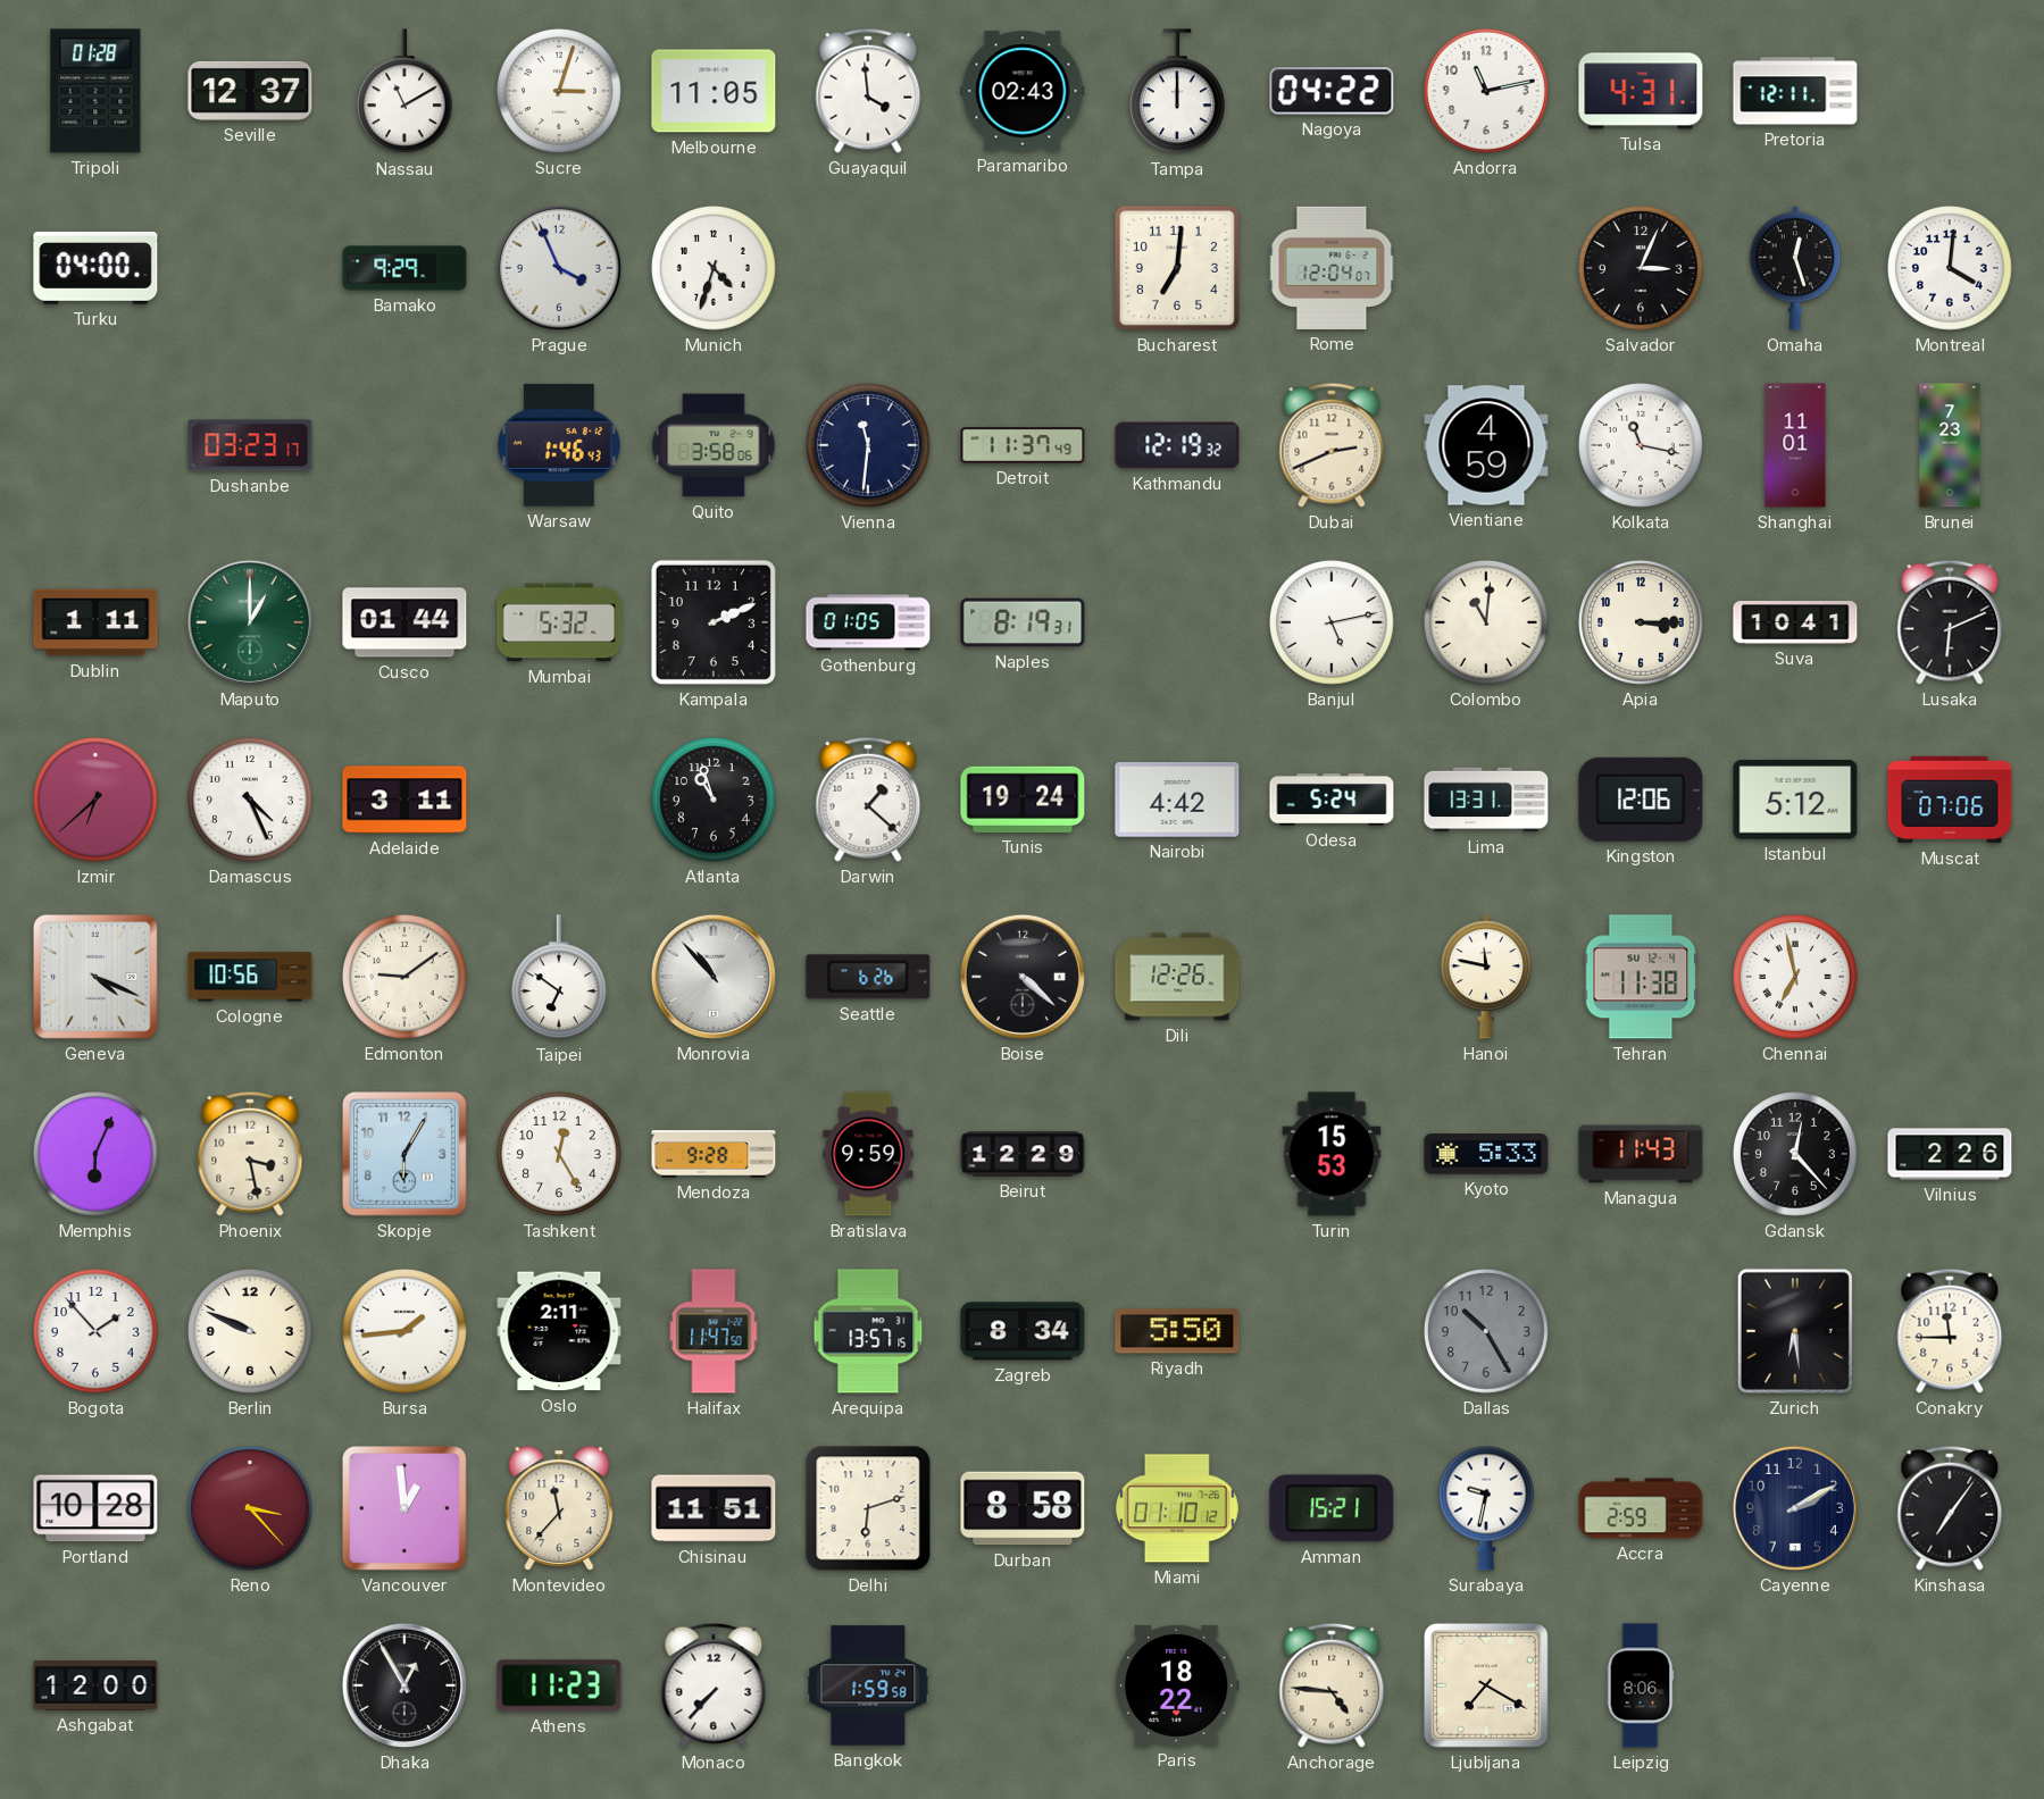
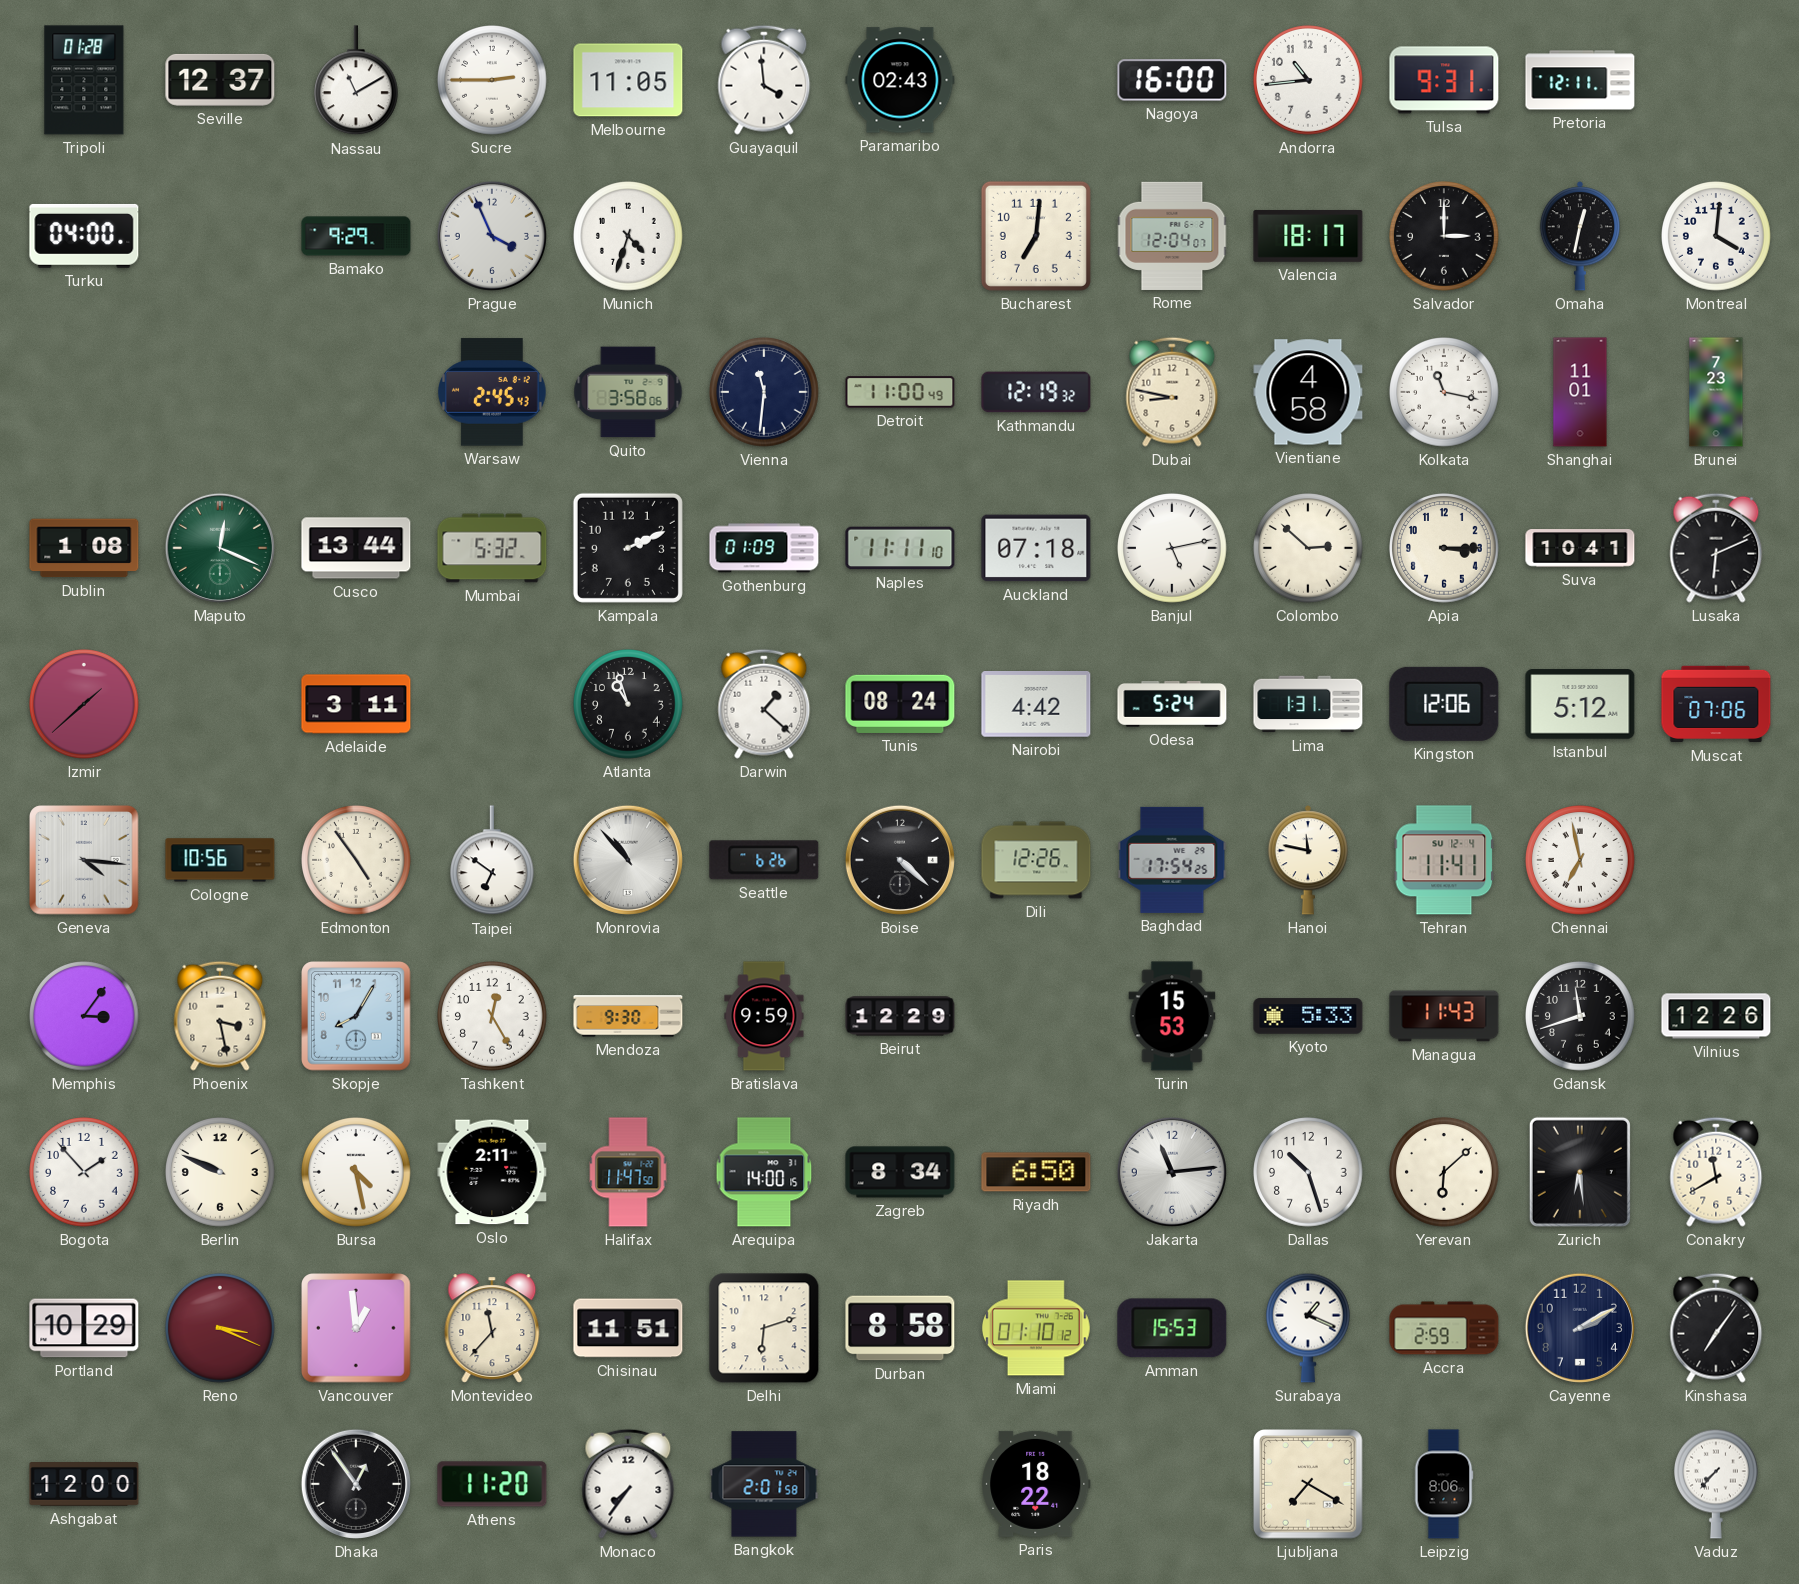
Sucre: 3:03 -> 2:45 (493, 81)
Tampa: 12:00 -> none (1178, 92)
Nagoya: 04:22 -> 16:00 (1172, 80)
Andorra: 11:13 -> 10:44 (1309, 81)
Tulsa: 4:31 -> 9:31 (1444, 80)
Valencia: none -> 18:17 (1308, 236)
Salvador: 3:04 -> 3:00 (1445, 237)
Omaha: 12:27 -> 12:32 (1580, 236)
Dushanbe: 03:23 -> none (250, 445)
Warsaw: 1:46 -> 2:45 (493, 392)
Detroit: 11:37 -> 11:00 (900, 392)
Dubai: 2:41 -> 8:47 (1172, 392)
Vientiane: 4:59 -> 4:58 (1308, 392)
Dublin: 1:11 -> 1:08 (84, 548)
Maputo: 1:00 -> 12:19 (220, 548)
Cusco: 01:44 -> 13:44 (356, 548)
Gothenburg: 01:05 -> 01:09 (764, 548)
Naples: 8:19 -> 11:11 (900, 548)
Auckland: none -> 07:18 (1036, 548)
Colombo: 11:01 -> 2:52 (1309, 549)
Izmir: 6:38 -> 1:38 (85, 705)
Damascus: 4:26 -> none (251, 801)
Tunis: 19:24 -> 08:24 (900, 704)
Lima: 13:31 -> 1:31 (1308, 704)
Geneva: 4:19 -> 4:16 (85, 861)
Edmonton: 9:09 -> 4:54 (357, 861)
Baghdad: none -> 17:54 (1172, 860)
Tehran: 11:38 -> 11:41 (1444, 860)
Memphis: 6:04 -> 3:06 (85, 1017)
Skopje: 6:05 -> 8:05 (357, 1017)
Mendoza: 9:28 -> 9:30 (628, 1016)
Gdansk: 12:23 -> 11:42 (1581, 1017)
Vilnius: 2:26 -> 12:26 (1716, 1016)
Bursa: 1:44 -> 4:28 (357, 1173)
Arequipa: 13:57 -> 14:00 (764, 1172)
Riyadh: 5:50 -> 6:50 (1036, 1172)
Jakarta: none -> 11:14 (1172, 1172)
Dallas: 10:25 -> 10:27 (1309, 1173)
Dallas dial: grey -> white (1309, 1173)
Yerevan: none -> 6:08 (1445, 1173)
Conakry: 11:45 -> 11:40 (1716, 1172)
Portland: 10:28 -> 10:29 (84, 1328)
Reno: 3:23 -> 3:19 (221, 1329)
Amman: 15:21 -> 15:53 (1172, 1328)
Surabaya: 9:32 -> 1:19 (1309, 1328)
Dhaka: 12:55 -> 12:54 (356, 1484)
Athens: 11:23 -> 11:20 (492, 1484)
Monaco: 7:37 -> 7:36 (628, 1484)
Bangkok: 1:59 -> 2:01 (764, 1484)
Anchorage: 4:46 -> none (1332, 1685)
Vaduz: none -> 7:37 (1717, 1484)
